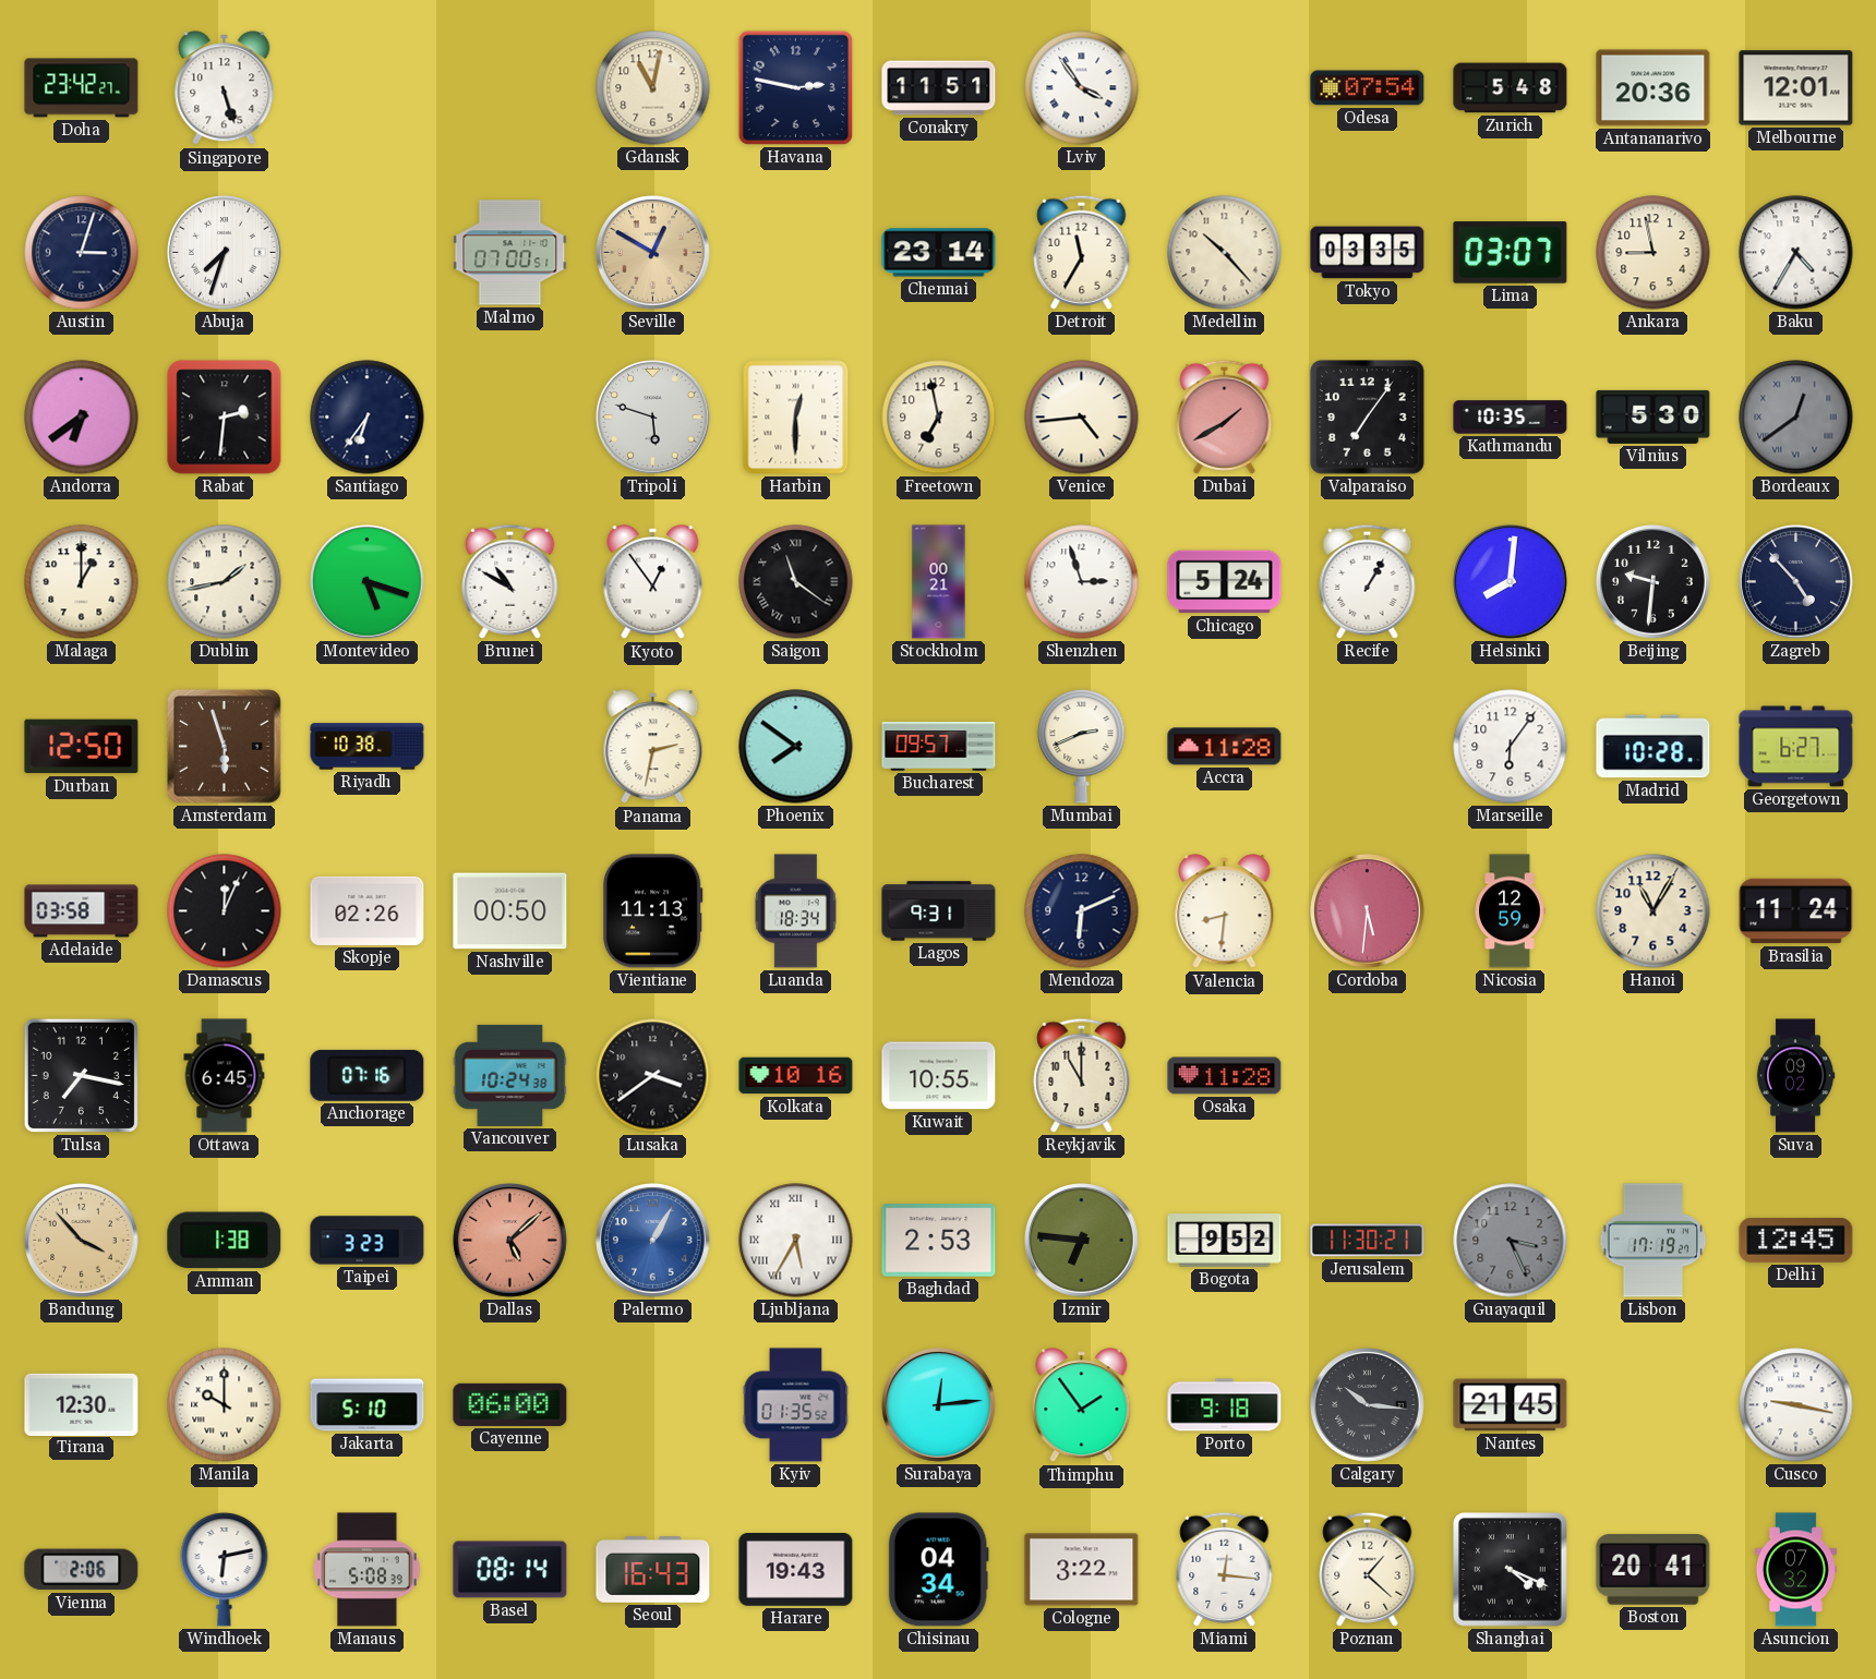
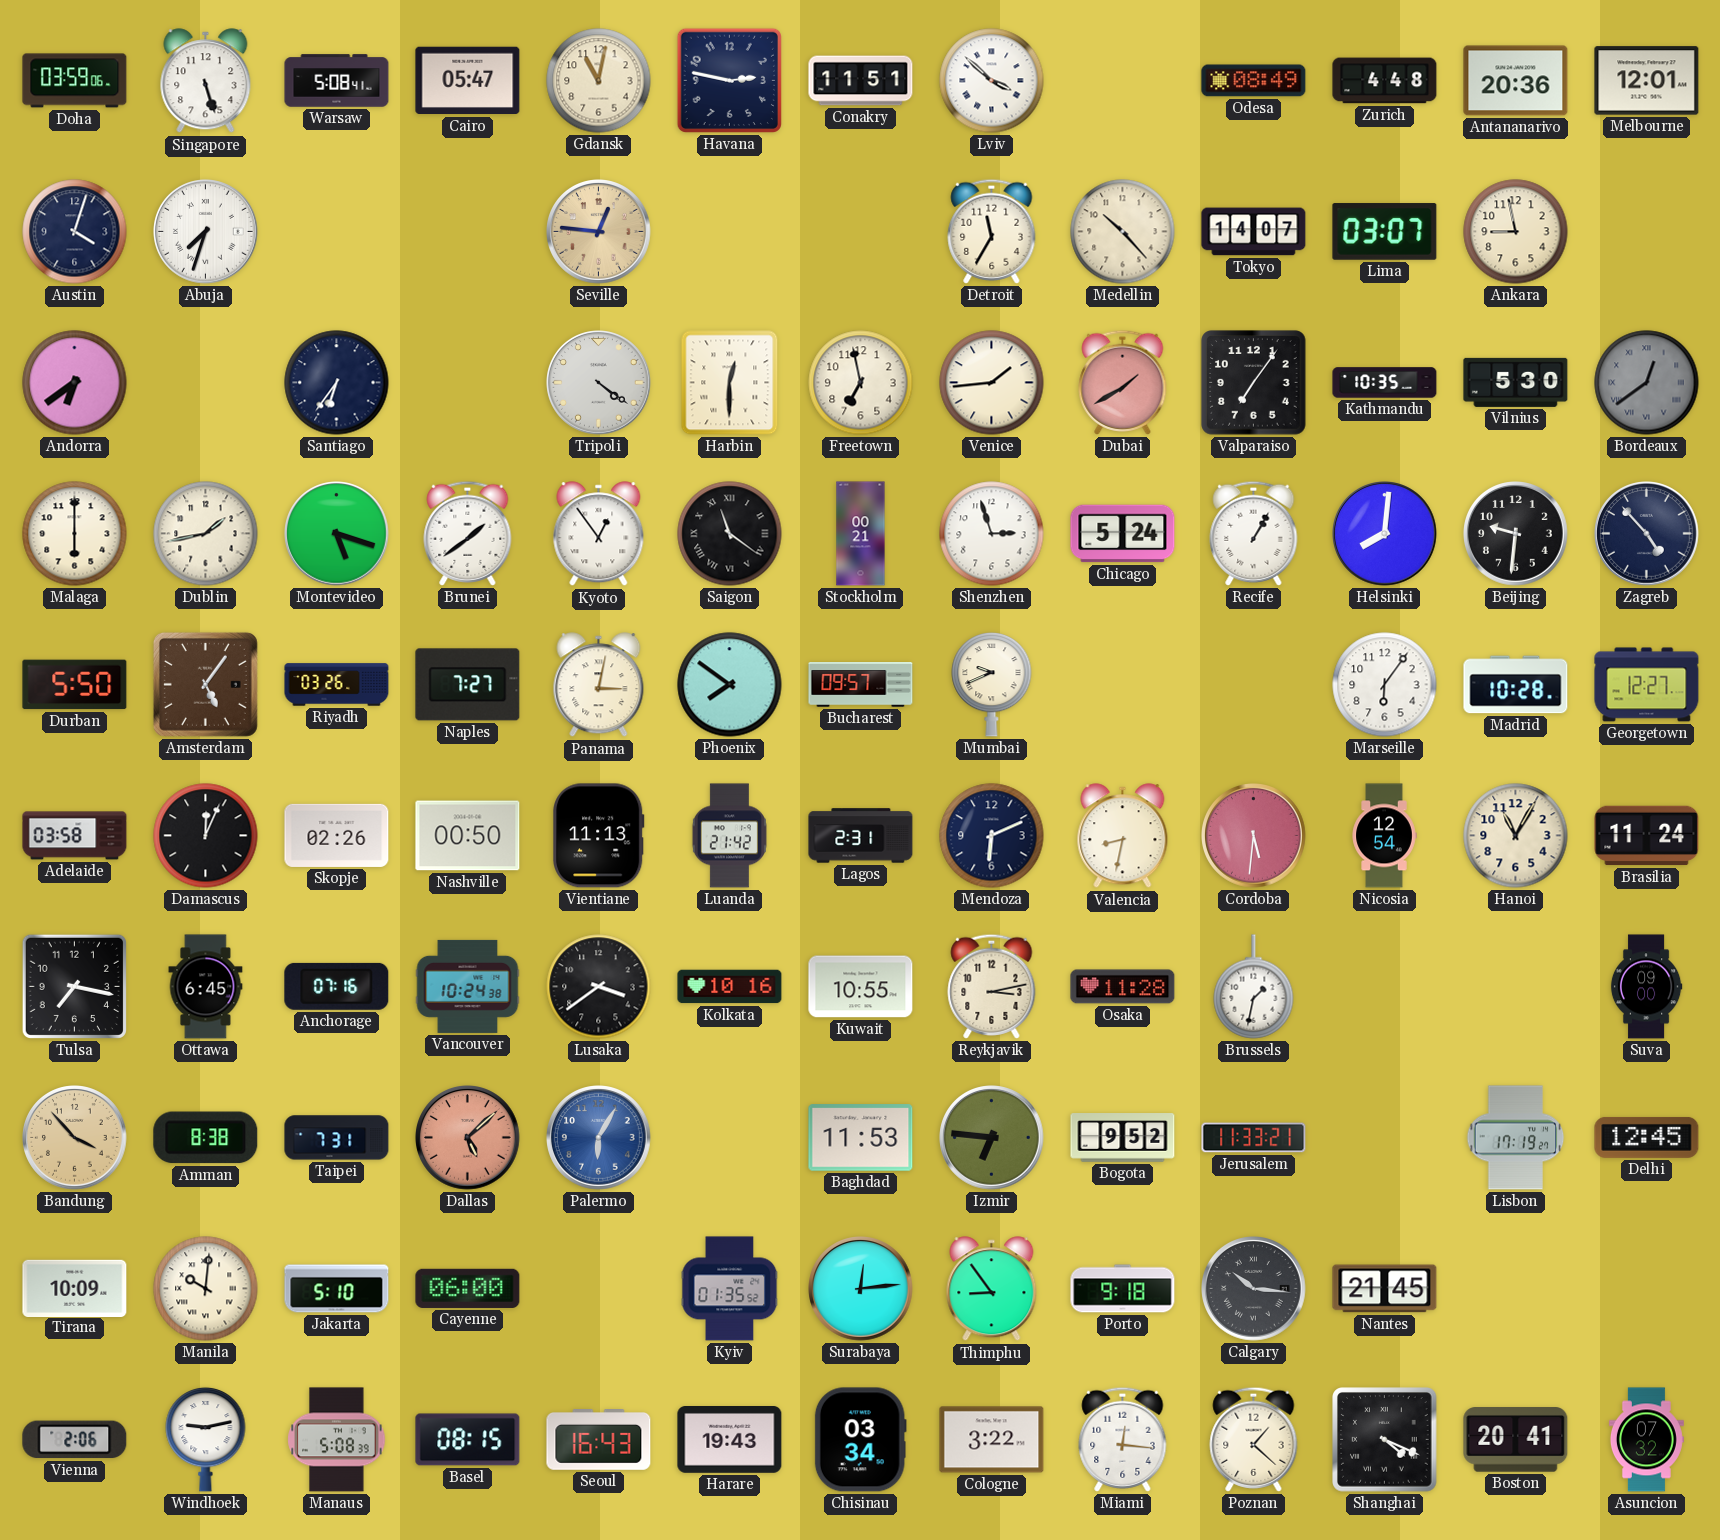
Doha: 23:42 -> 03:59 (75, 81)
Warsaw: none -> 5:08 (337, 81)
Cairo: none -> 05:47 (468, 81)
Lviv: 3:54 -> 3:52 (992, 81)
Odesa: 07:54 -> 08:49 (1254, 81)
Zurich: 5:48 -> 4:48 (1385, 81)
Austin: 3:03 -> 4:03 (75, 232)
Malmo: 07:00 -> none (510, 253)
Seville: 12:50 -> 12:46 (599, 232)
Chennai: 23:14 -> none (939, 253)
Tokyo: 03:35 -> 14:07 (1254, 232)
Baku: 4:35 -> none (1796, 253)
Rabat: 2:31 -> none (225, 418)
Tripoli: 5:48 -> 4:21 (599, 383)
Venice: 4:44 -> 1:44 (992, 383)
Malaga: 1:00 -> 6:00 (75, 534)
Brunei: 10:50 -> 1:39 (468, 533)
Durban: 12:50 -> 5:50 (75, 685)
Amsterdam: 5:57 -> 5:06 (205, 684)
Riyadh: 10:38 -> 03:26 (337, 685)
Naples: none -> 7:27 (468, 685)
Panama: 2:32 -> 3:02 (599, 685)
Mumbai: 2:41 -> 9:41 (992, 684)
Accra: 11:28 -> none (1225, 747)
Georgetown: 6:27 -> 12:27 (1647, 685)
Luanda: 18:34 -> 21:42 (729, 836)
Lagos: 9:31 -> 2:31 (861, 836)
Valencia: 8:31 -> 8:32 (1123, 836)
Nicosia: 12:59 -> 12:54 (1384, 836)
Reykjavik: 11:00 -> 3:13 (992, 986)
Brussels: none -> 1:32 (1254, 987)
Suva: 09:02 -> 09:00 (1646, 987)
Amman: 1:38 -> 8:38 (206, 1138)
Taipei: 3:23 -> 7:31 (337, 1138)
Palermo: 1:05 -> 6:05 (599, 1138)
Ljubljana: 5:35 -> none (796, 1241)
Baghdad: 2:53 -> 11:53 (861, 1138)
Jerusalem: 11:30 -> 11:33 (1254, 1138)
Guayaquil: 3:26 -> none (1511, 1241)
Tirana: 12:30 -> 10:09 (75, 1288)
Manila: 10:00 -> 10:01 (206, 1289)
Thimphu: 1:54 -> 8:54 (992, 1289)
Cusco: 9:17 -> none (1796, 1405)
Windhoek: 6:13 -> 9:13 (206, 1439)
Basel: 08:14 -> 08:15 (468, 1440)
Chisinau: 04:34 -> 03:34 (860, 1440)
